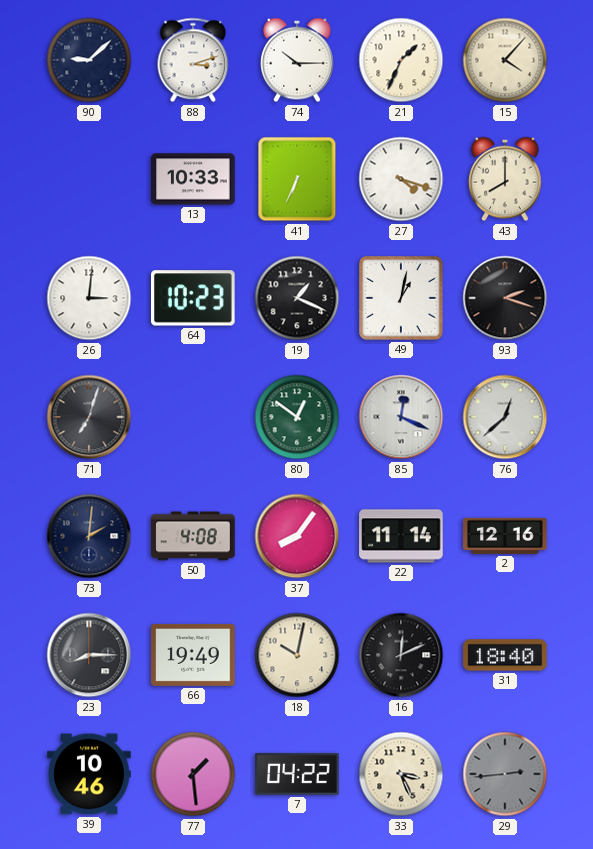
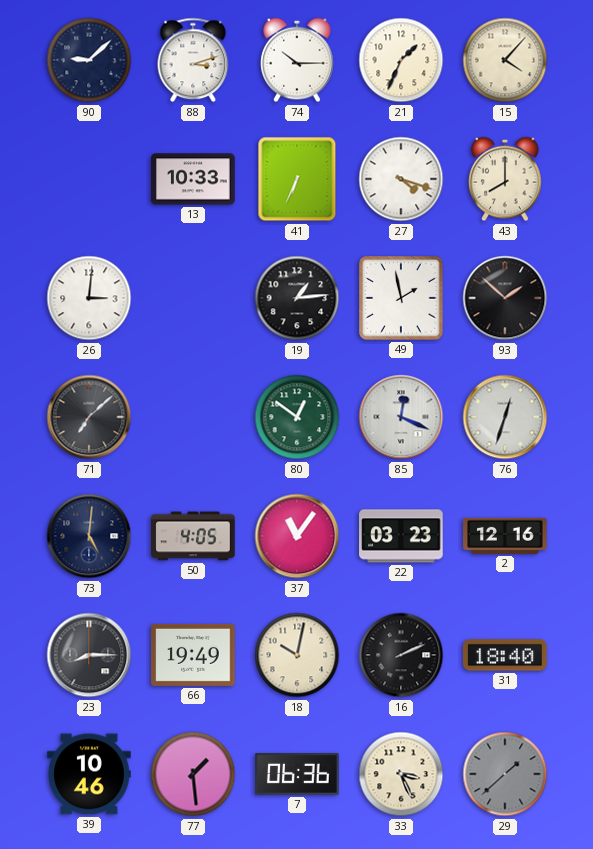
64: 10:23 -> none (194, 298)
19: 1:19 -> 1:14 (297, 298)
49: 1:02 -> 1:58 (401, 298)
93: 2:18 -> 1:52 (505, 298)
71: 7:03 -> 7:08 (89, 417)
76: 12:38 -> 12:33 (505, 417)
73: 2:01 -> 5:01 (89, 536)
50: 4:08 -> 4:05 (193, 536)
37: 8:06 -> 11:06 (297, 536)
22: 11:14 -> 03:23 (401, 536)
16: 12:11 -> 2:11 (401, 655)
7: 04:22 -> 06:36 (297, 774)
29: 2:44 -> 1:38 (505, 774)
